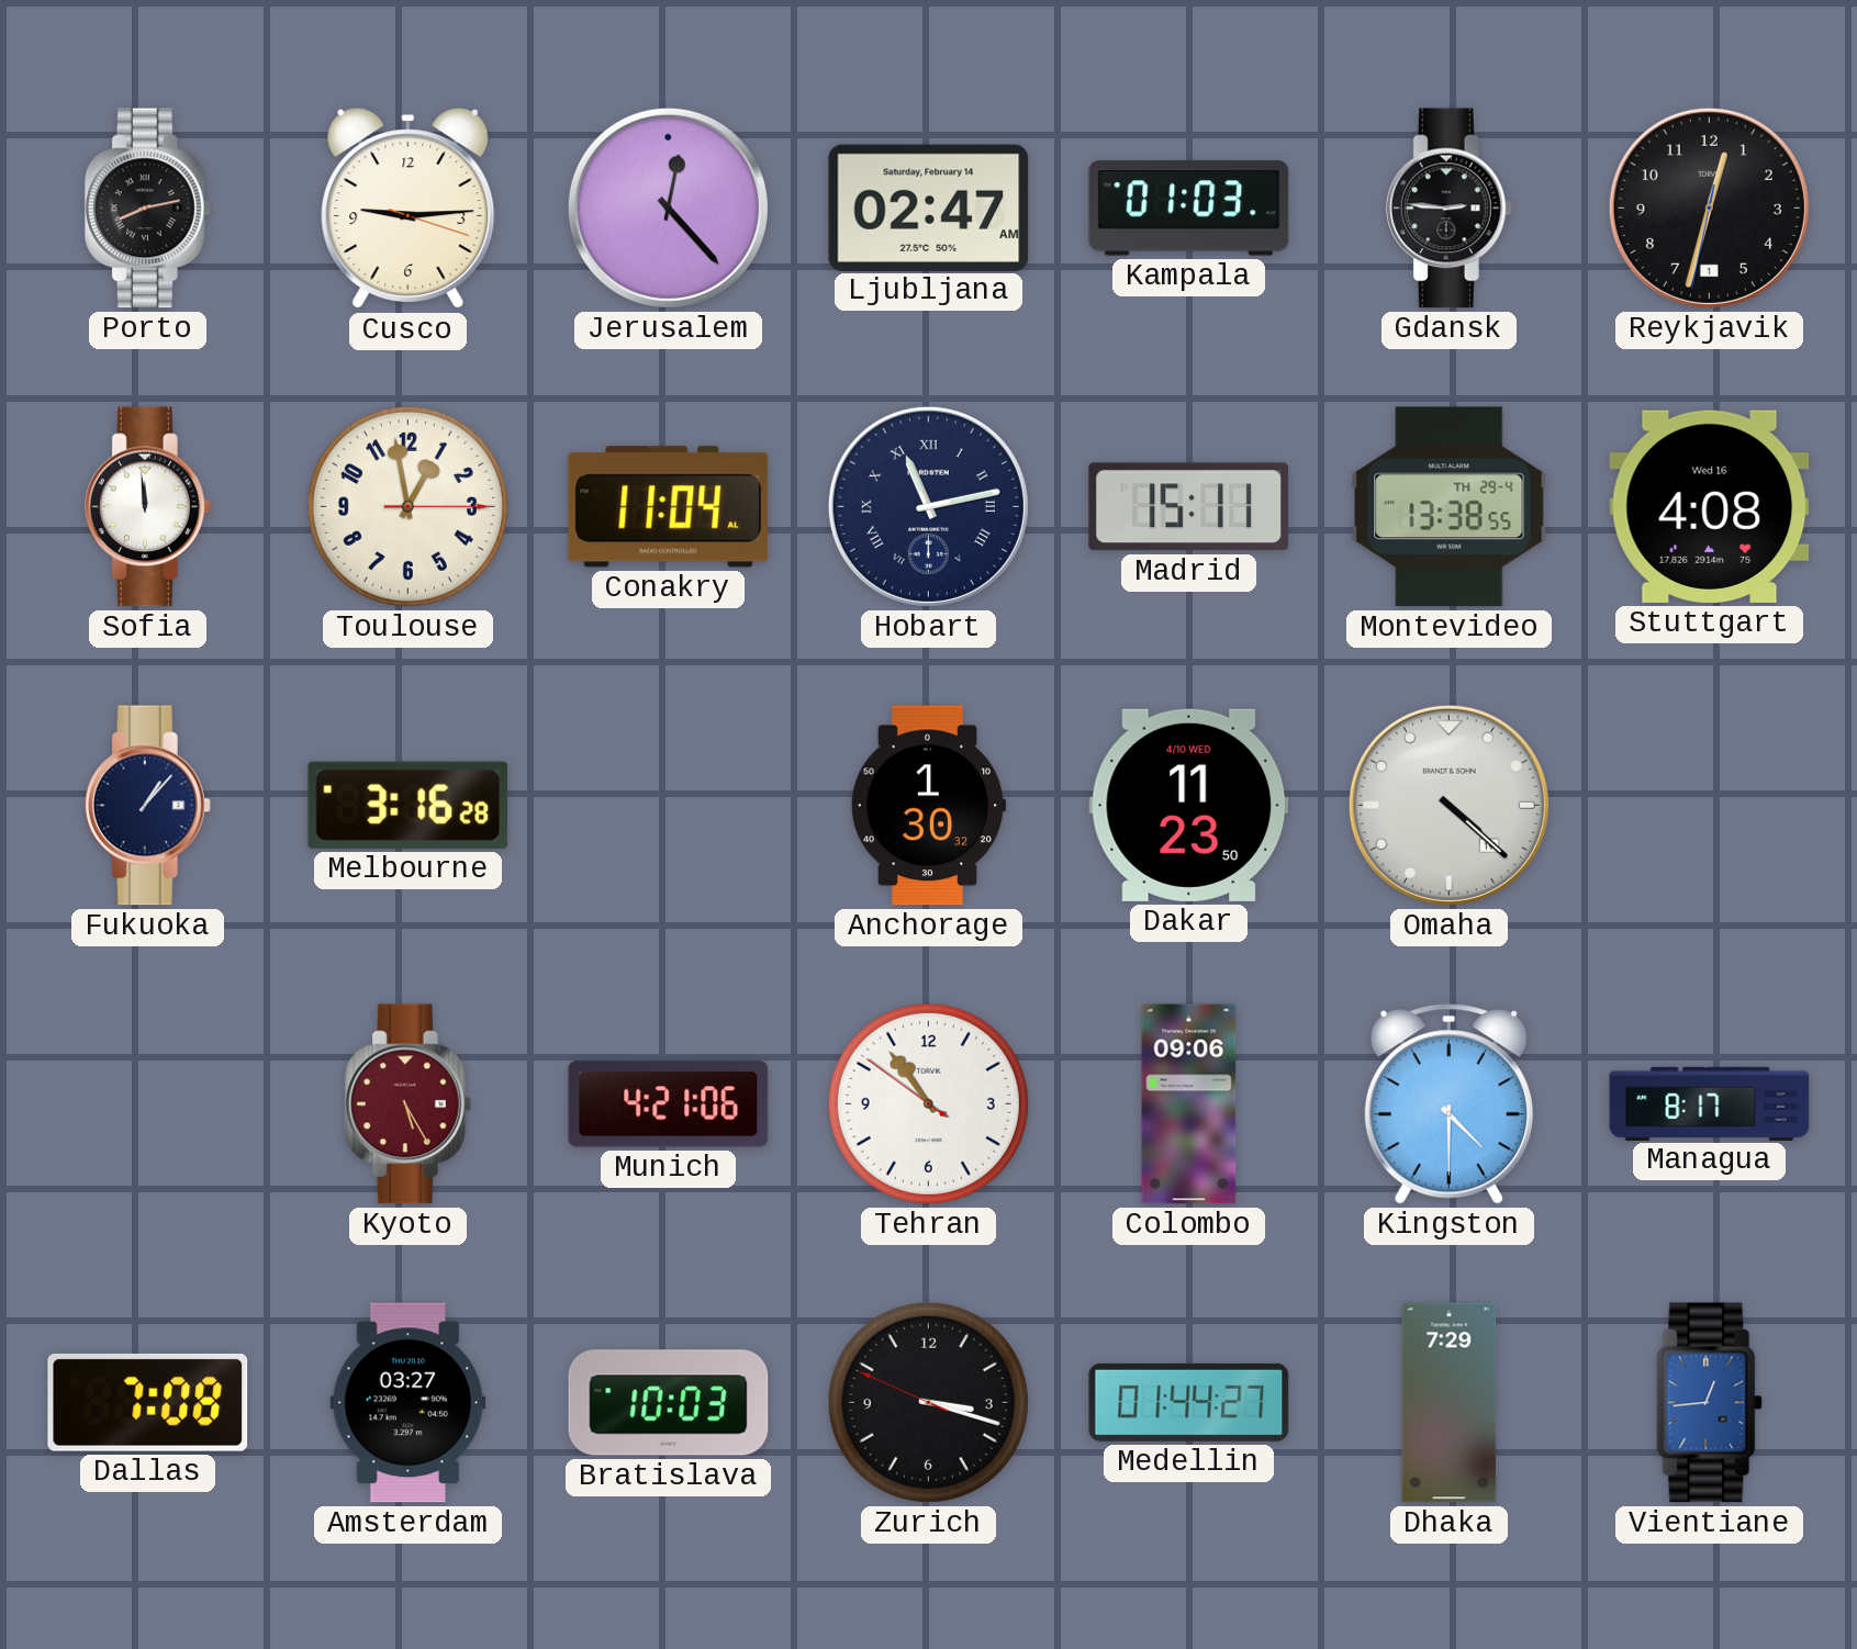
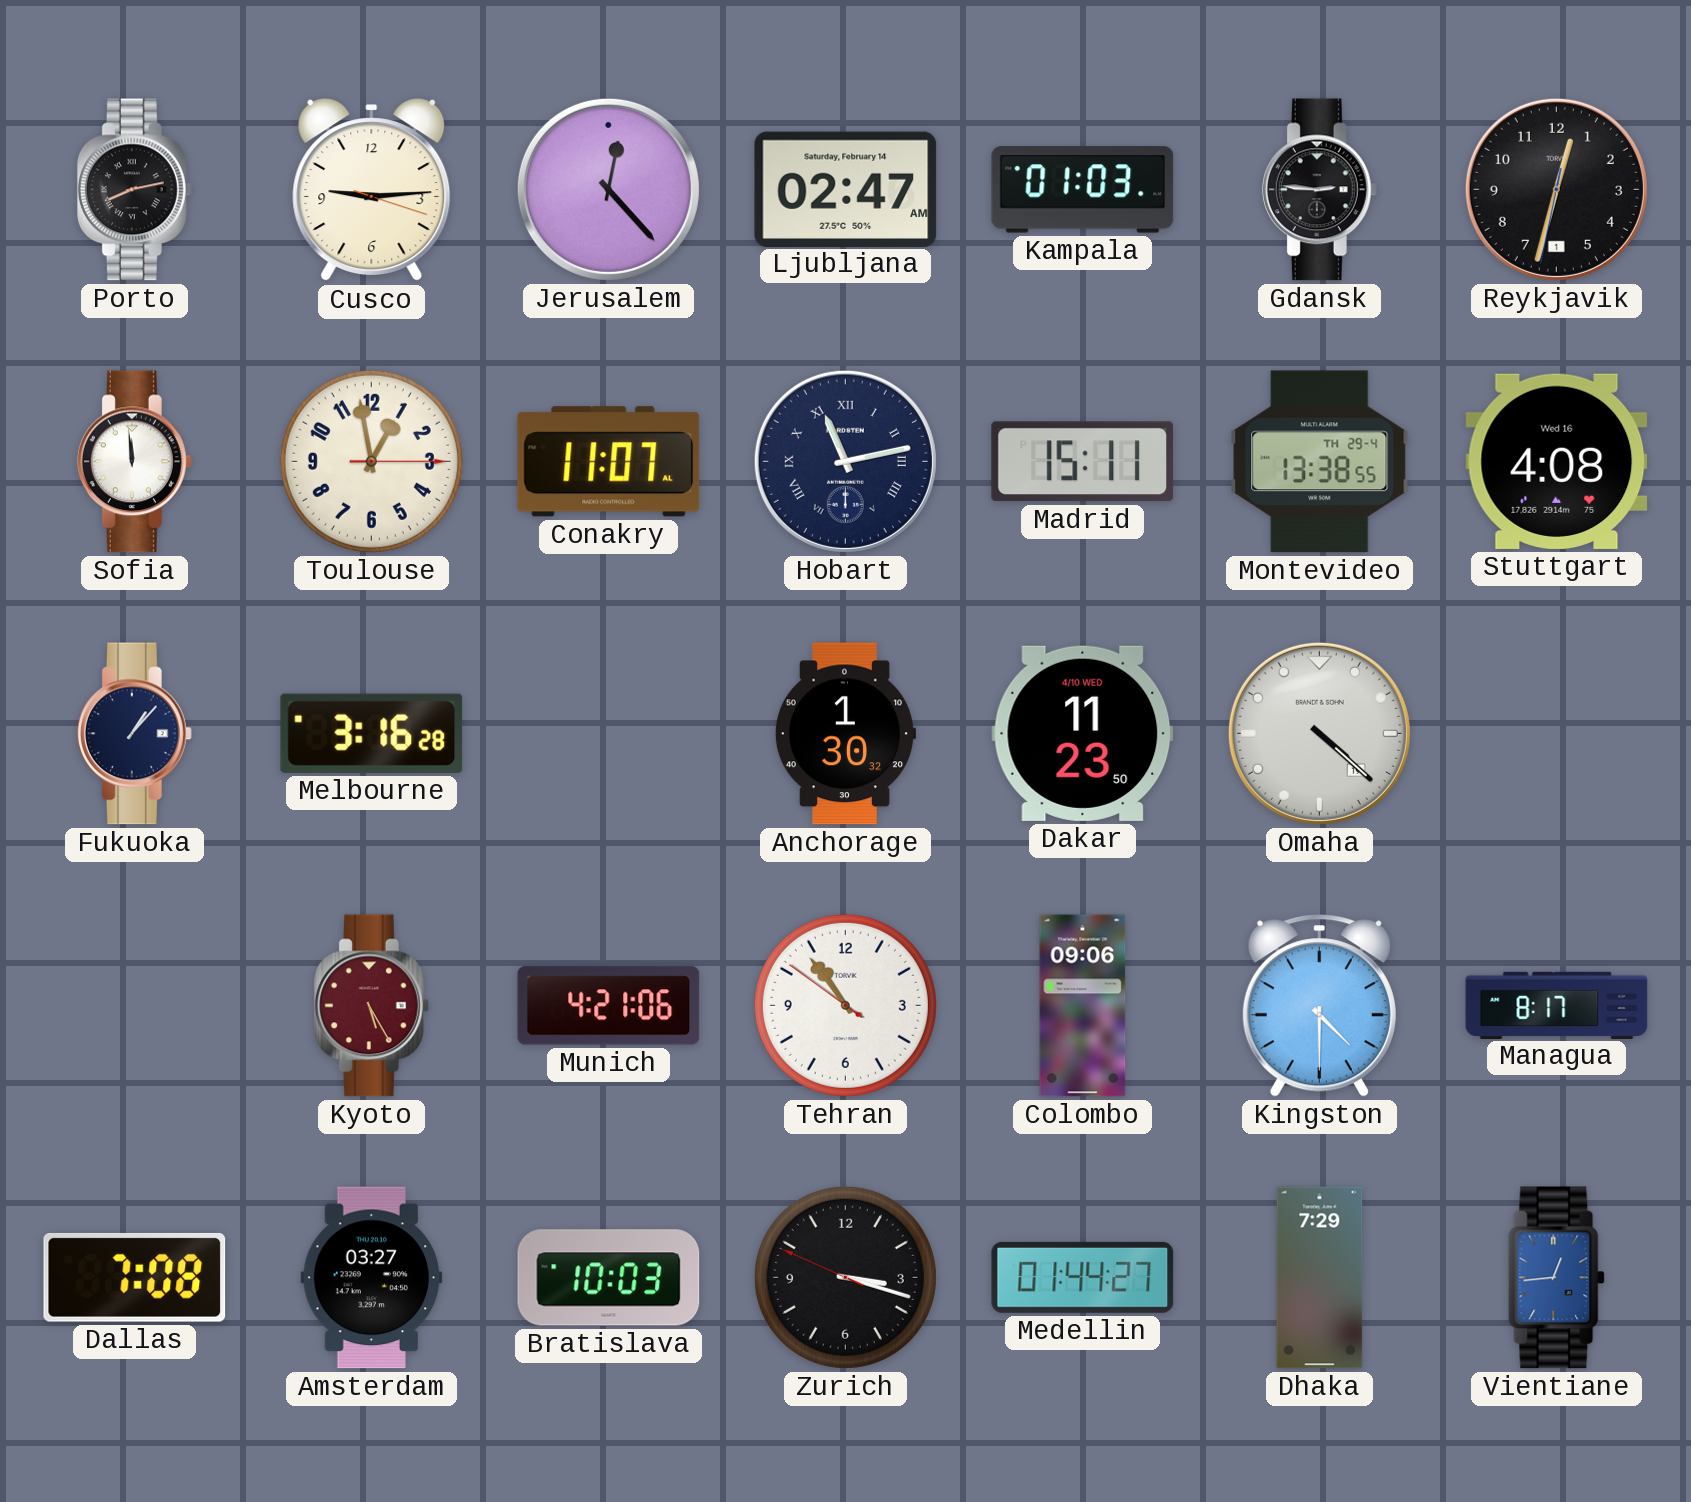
Conakry: 11:04 -> 11:07 (609, 462)
